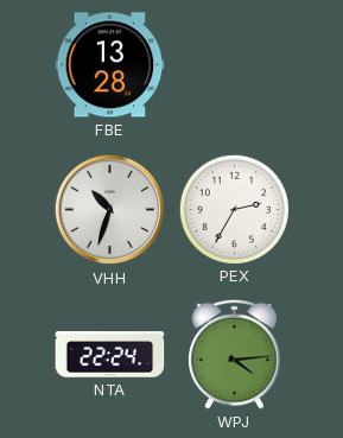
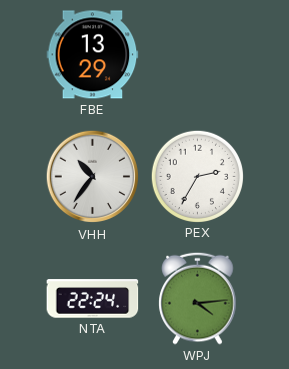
FBE: 13:28 -> 13:29 (93, 55)
VHH: 10:33 -> 10:36 (93, 177)
